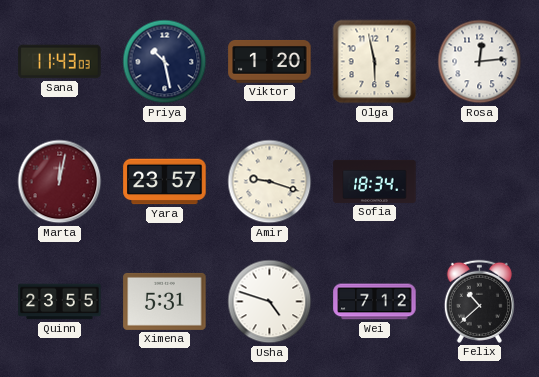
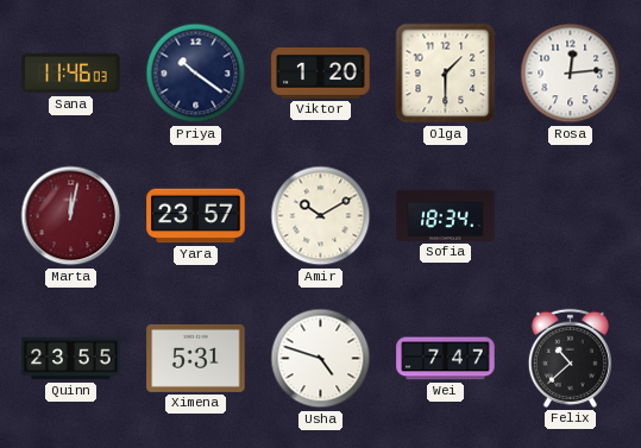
Sana: 11:43 -> 11:46 (71, 74)
Priya: 10:28 -> 10:21 (196, 74)
Olga: 5:58 -> 1:30 (446, 74)
Amir: 9:18 -> 10:10 (321, 216)
Wei: 7:12 -> 7:47 (446, 359)
